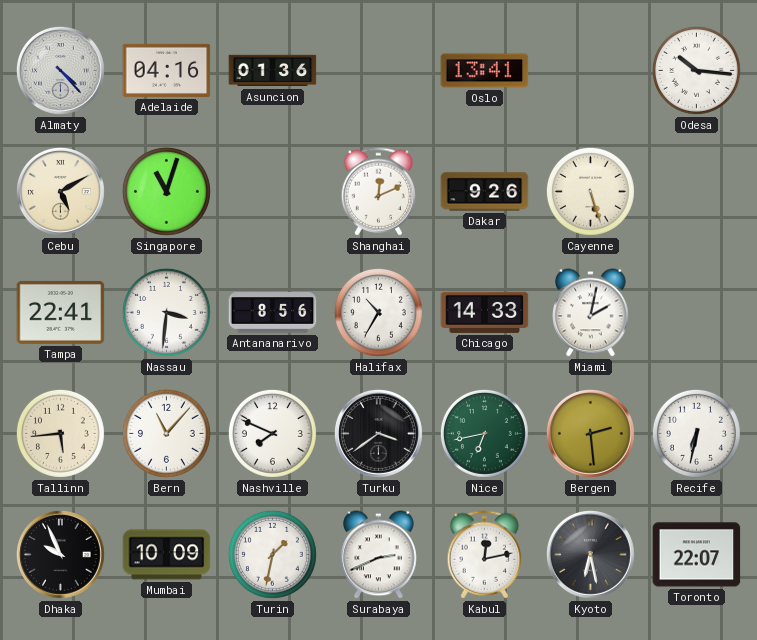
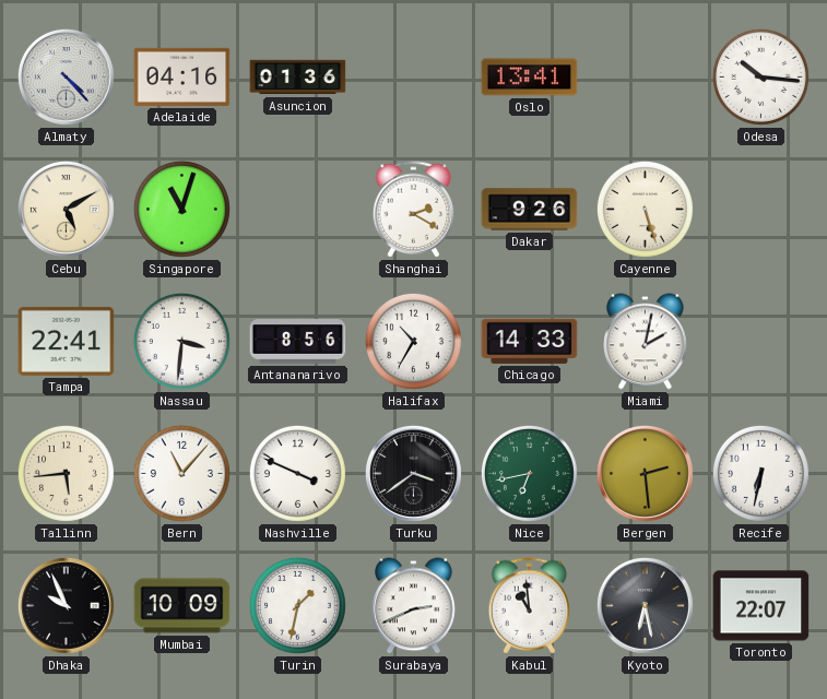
Shanghai: 12:11 -> 2:20 (414, 210)
Nashville: 7:49 -> 3:49 (297, 473)
Kabul: 12:13 -> 10:59 (530, 606)
